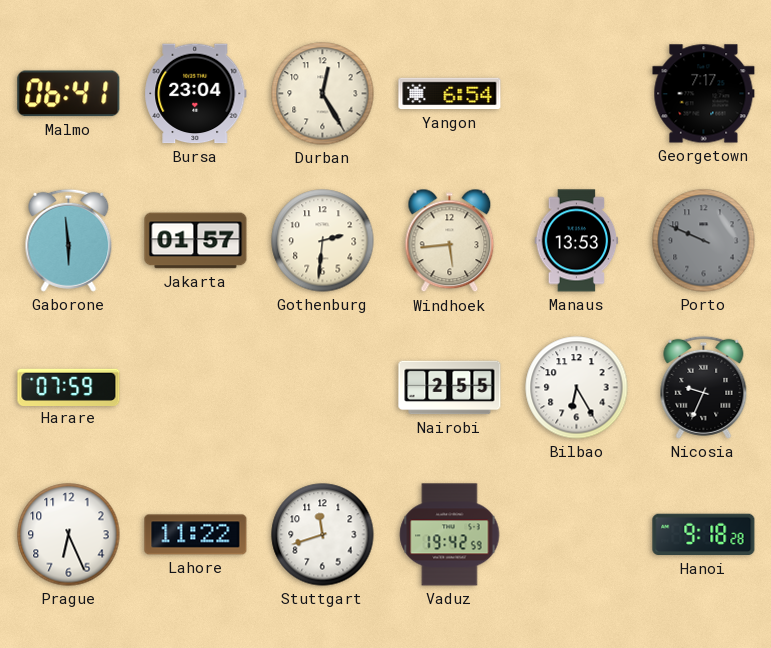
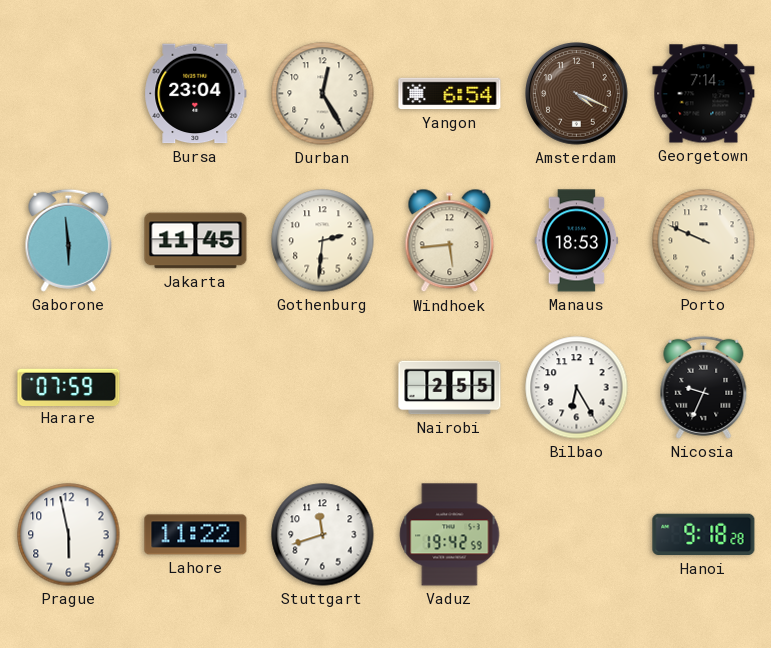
Malmo: 06:41 -> none (69, 94)
Amsterdam: none -> 4:19 (577, 94)
Georgetown: 7:17 -> 7:14 (704, 94)
Jakarta: 01:57 -> 11:45 (196, 241)
Manaus: 13:53 -> 18:53 (577, 241)
Porto dial: grey -> cream (704, 241)
Prague: 6:26 -> 5:58 (69, 535)
